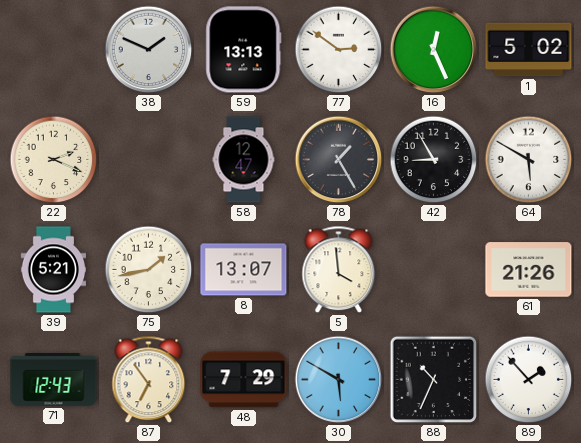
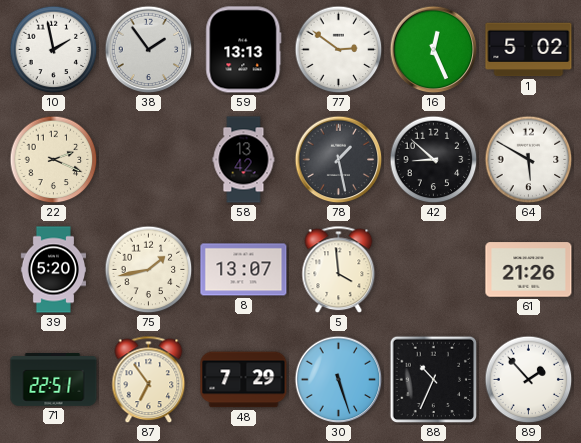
10: none -> 1:58 (54, 50)
38: 1:49 -> 1:54 (149, 50)
58: 12:47 -> 13:42 (244, 160)
78: 1:25 -> 1:28 (339, 160)
42: 8:55 -> 8:52 (434, 160)
39: 5:21 -> 5:20 (53, 270)
71: 12:43 -> 22:51 (54, 380)
30: 5:50 -> 5:27 (339, 380)
